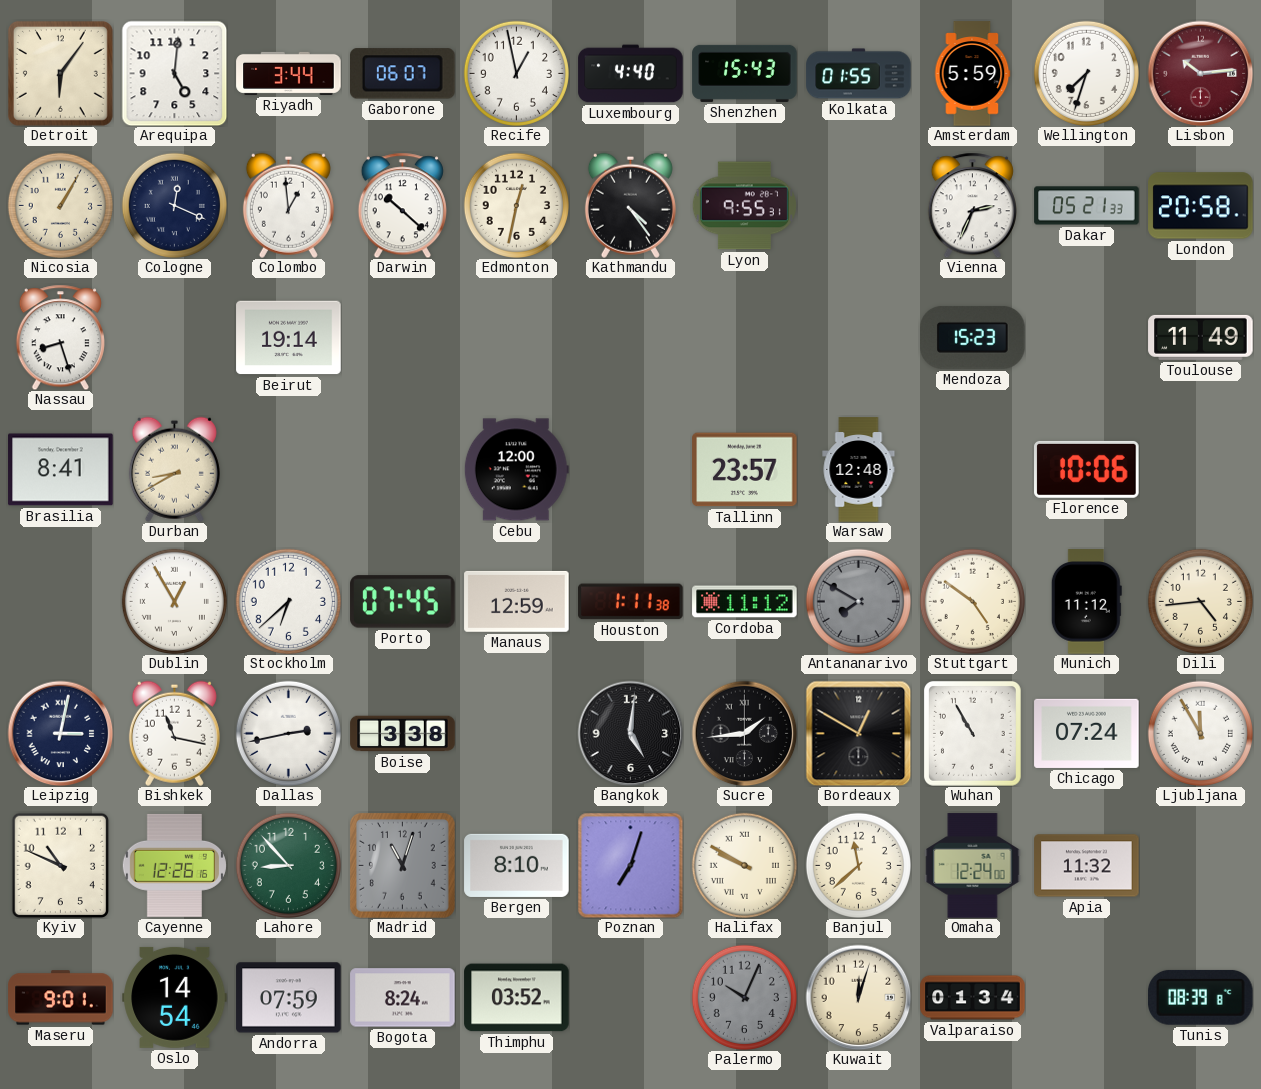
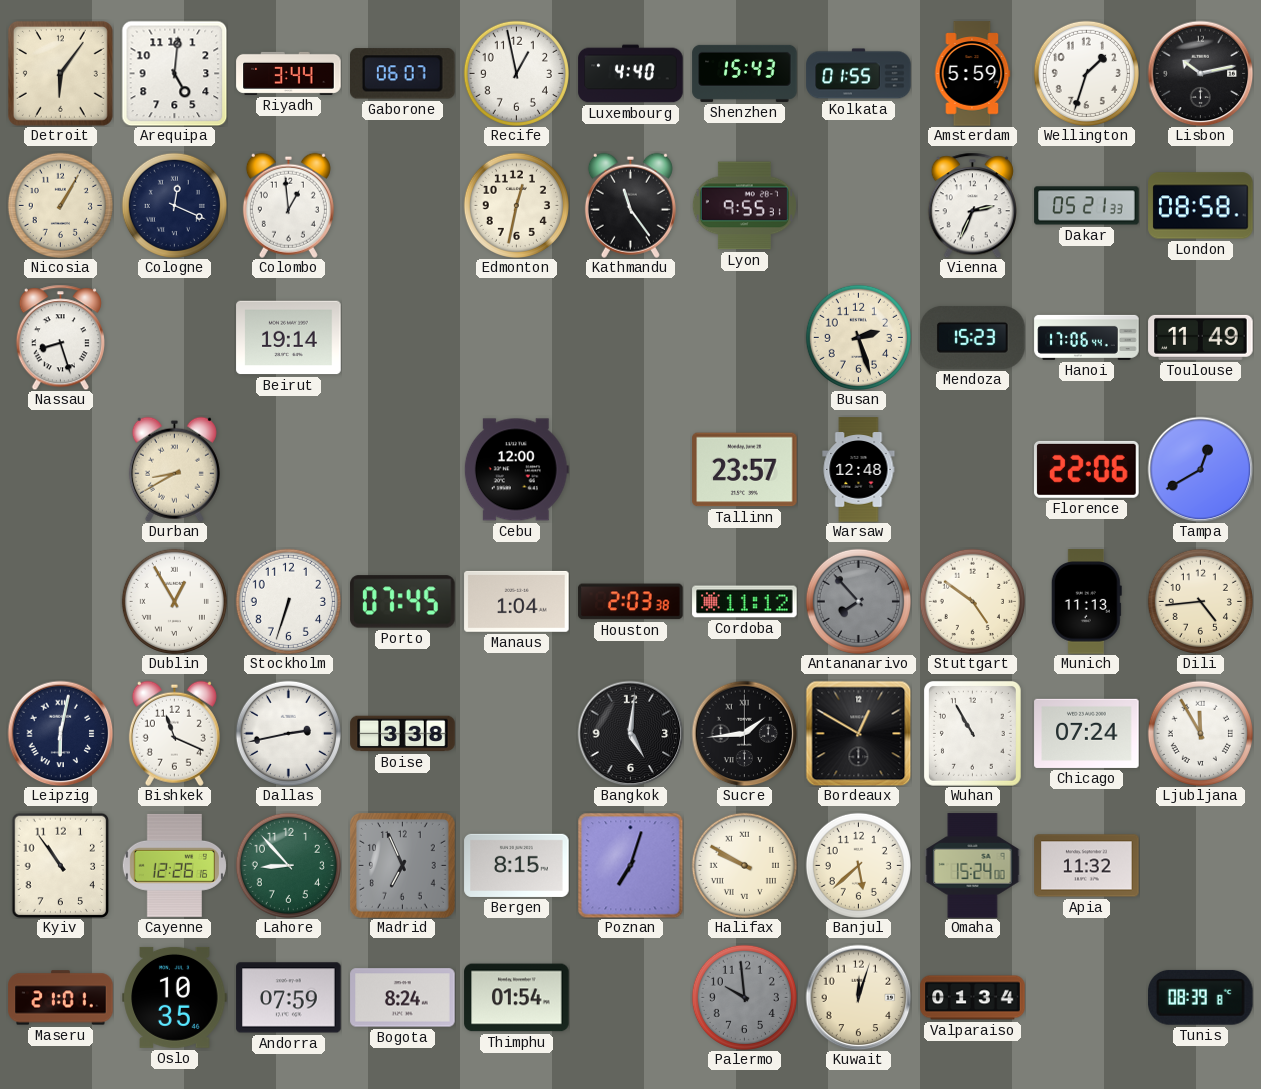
Wellington: 7:33 -> 1:33 (1086, 73)
Lisbon: 10:14 -> 10:13 (1200, 73)
Lisbon dial: burgundy -> black (1200, 73)
Darwin: 10:22 -> none (402, 205)
Kathmandu: 4:24 -> 11:24 (630, 205)
London: 20:58 -> 08:58 (1201, 206)
Busan: none -> 2:27 (858, 337)
Hanoi: none -> 17:06 (1087, 337)
Brasilia: 8:41 -> none (61, 470)
Florence: 10:06 -> 22:06 (1087, 469)
Tampa: none -> 12:40 (1200, 469)
Stockholm: 6:38 -> 6:33 (288, 601)
Manaus: 12:59 -> 1:04 (517, 601)
Houston: 1:11 -> 2:03 (631, 602)
Antananarivo: 7:50 -> 7:53 (858, 601)
Munich: 11:12 -> 11:13 (1086, 602)
Leipzig: 3:02 -> 6:02 (60, 733)
Bishkek: 11:17 -> 11:19 (174, 733)
Kyiv: 10:49 -> 10:54 (61, 865)
Madrid: 11:03 -> 6:56 (402, 865)
Bergen: 8:10 -> 8:15 (517, 865)
Banjul: 11:38 -> 5:38 (858, 865)
Omaha: 12:24 -> 15:24 (973, 866)
Maseru: 9:01 -> 21:01 (61, 998)
Oslo: 14:54 -> 10:35 (175, 997)
Thimphu: 03:52 -> 01:54 (517, 998)
Palermo: 10:04 -> 9:59 (744, 997)
